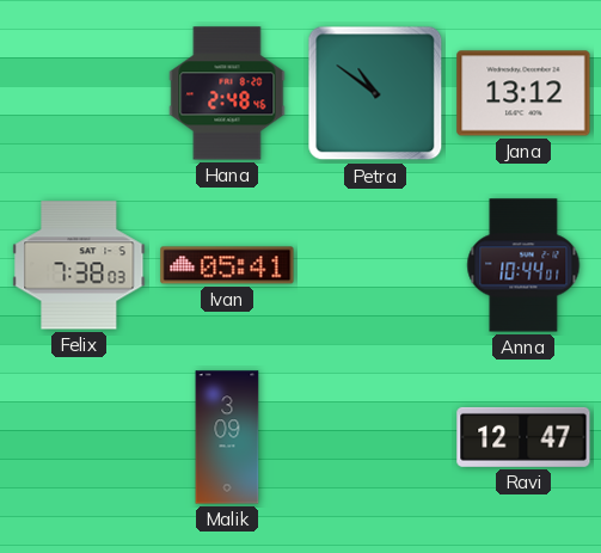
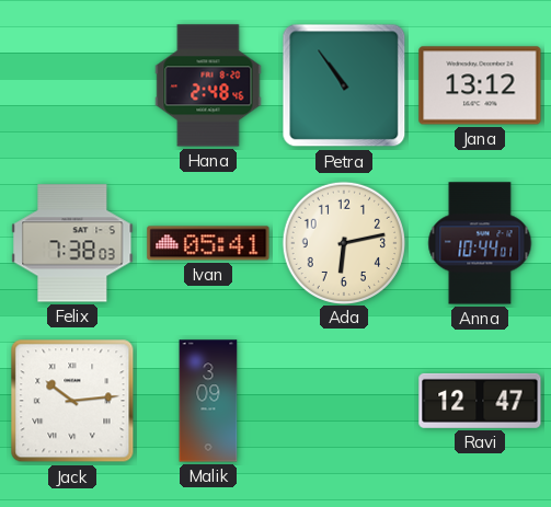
Petra: 10:51 -> 10:54 (344, 85)
Ada: none -> 6:13 (343, 242)
Jack: none -> 10:14 (72, 401)
